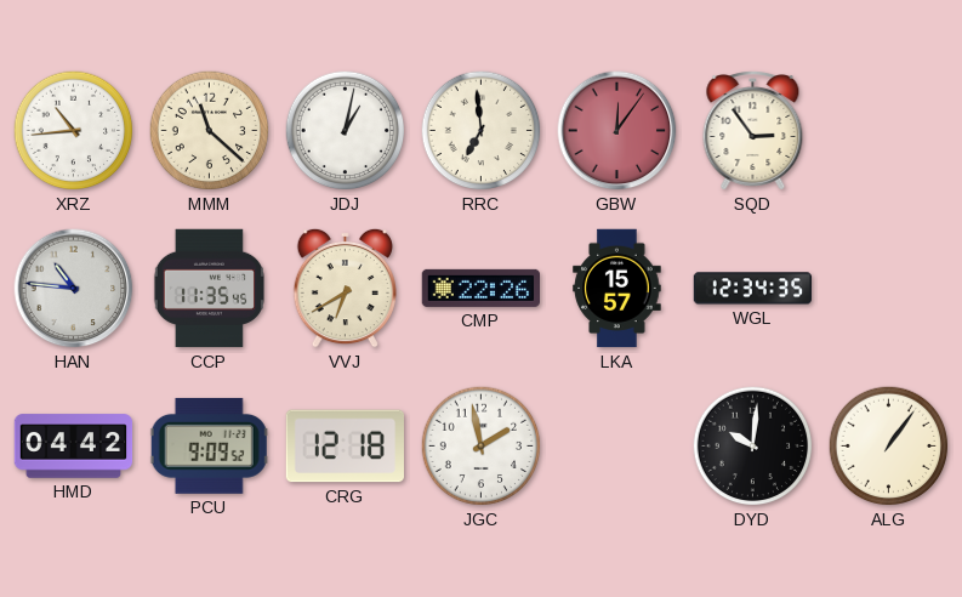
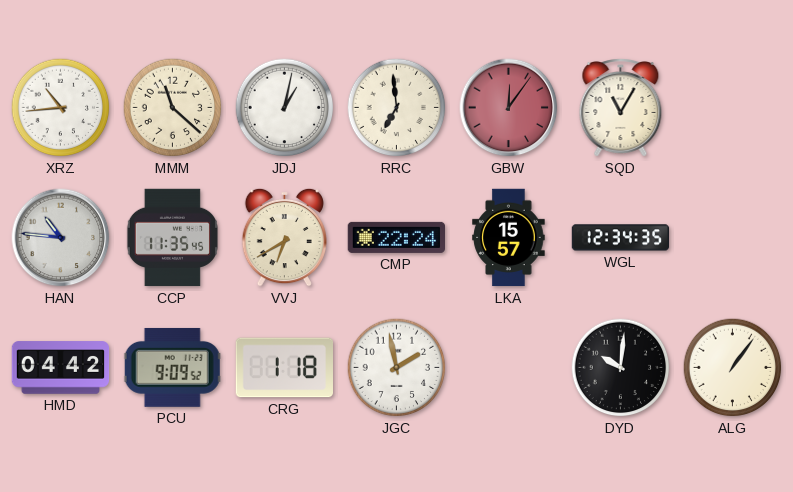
SQD: 2:54 -> 11:05 (621, 108)
CMP: 22:26 -> 22:24 (396, 237)
CRG: 12:18 -> 1:18 (284, 368)
